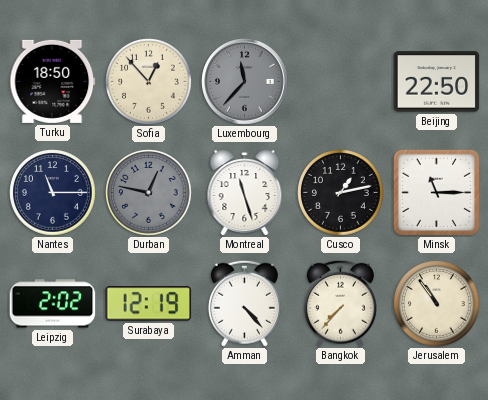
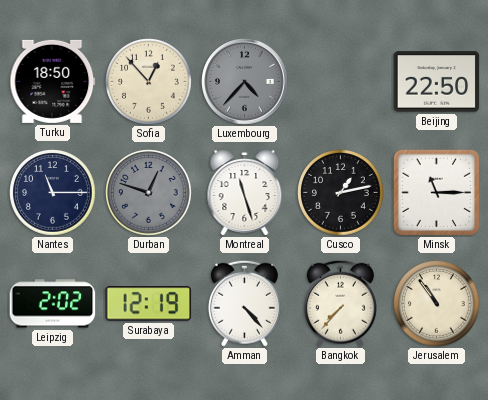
Luxembourg: 11:37 -> 4:37 (245, 82)
Durban: 12:47 -> 12:48 (149, 193)
